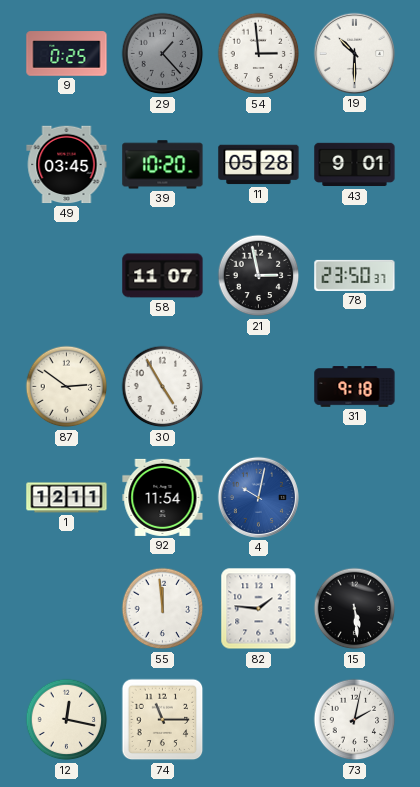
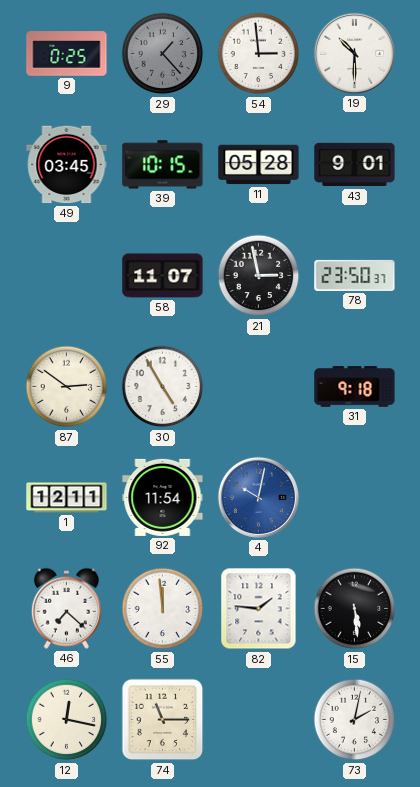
39: 10:20 -> 10:15 (163, 165)
46: none -> 7:22 (66, 608)
